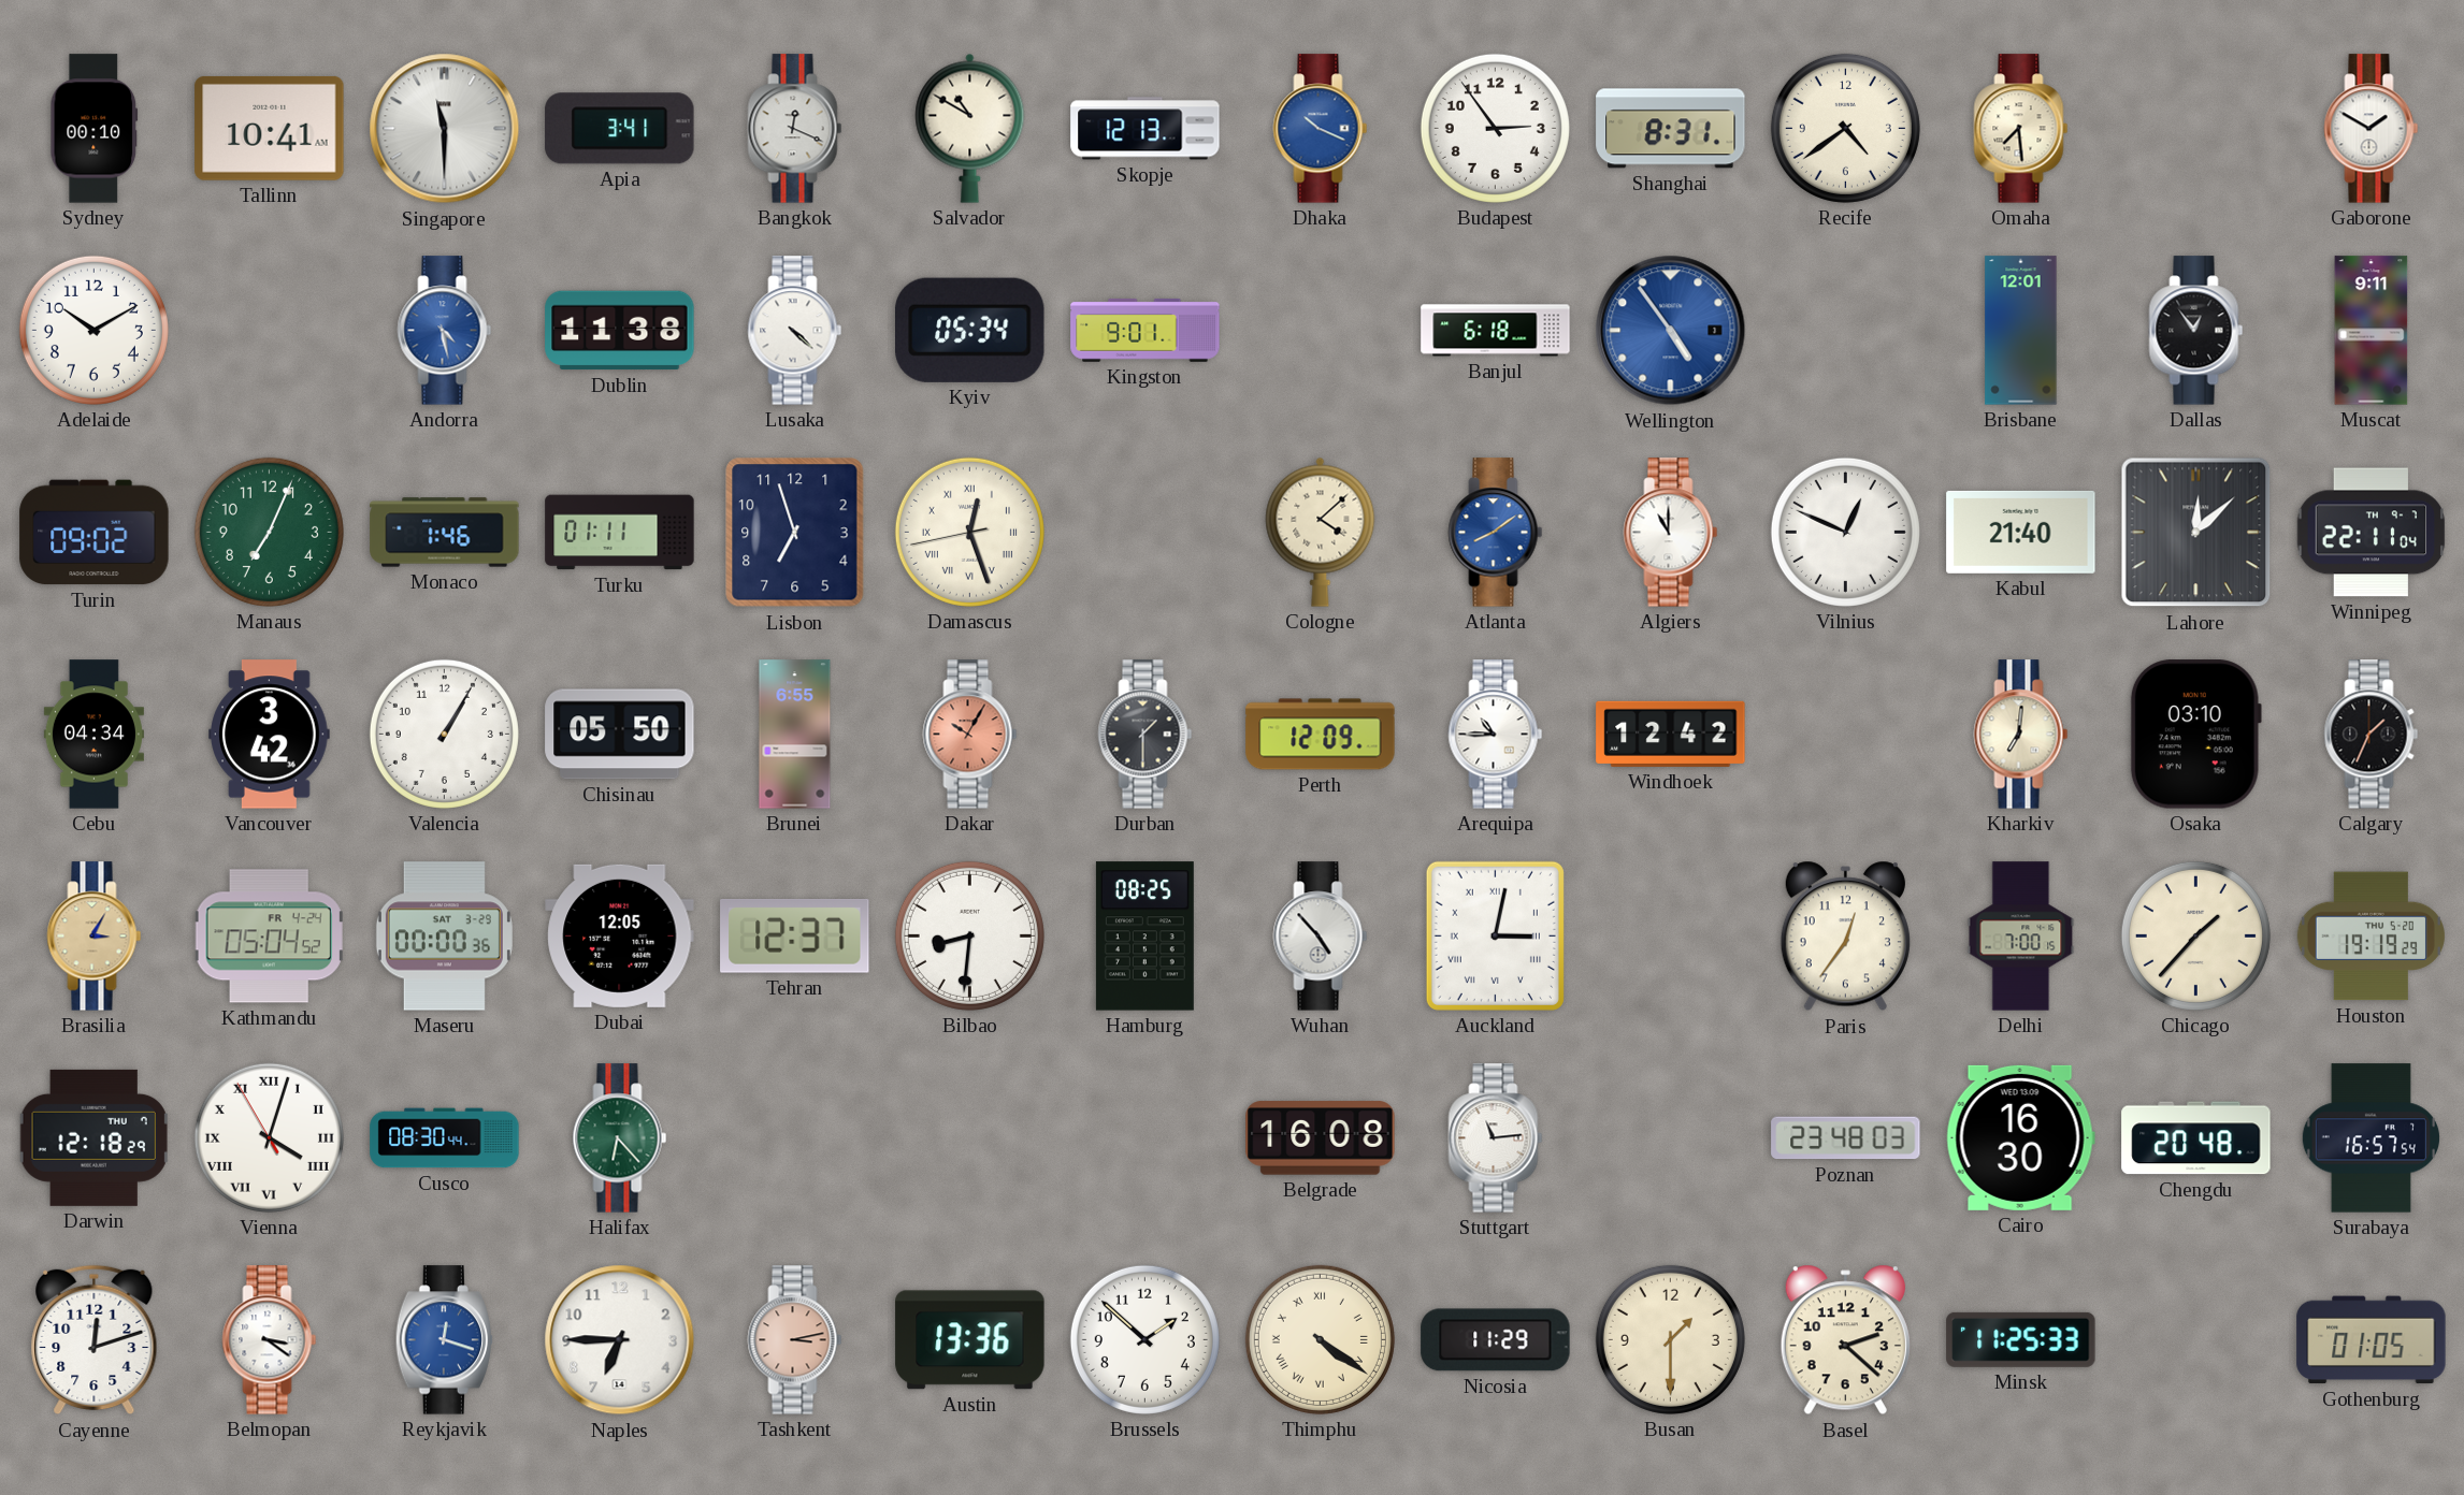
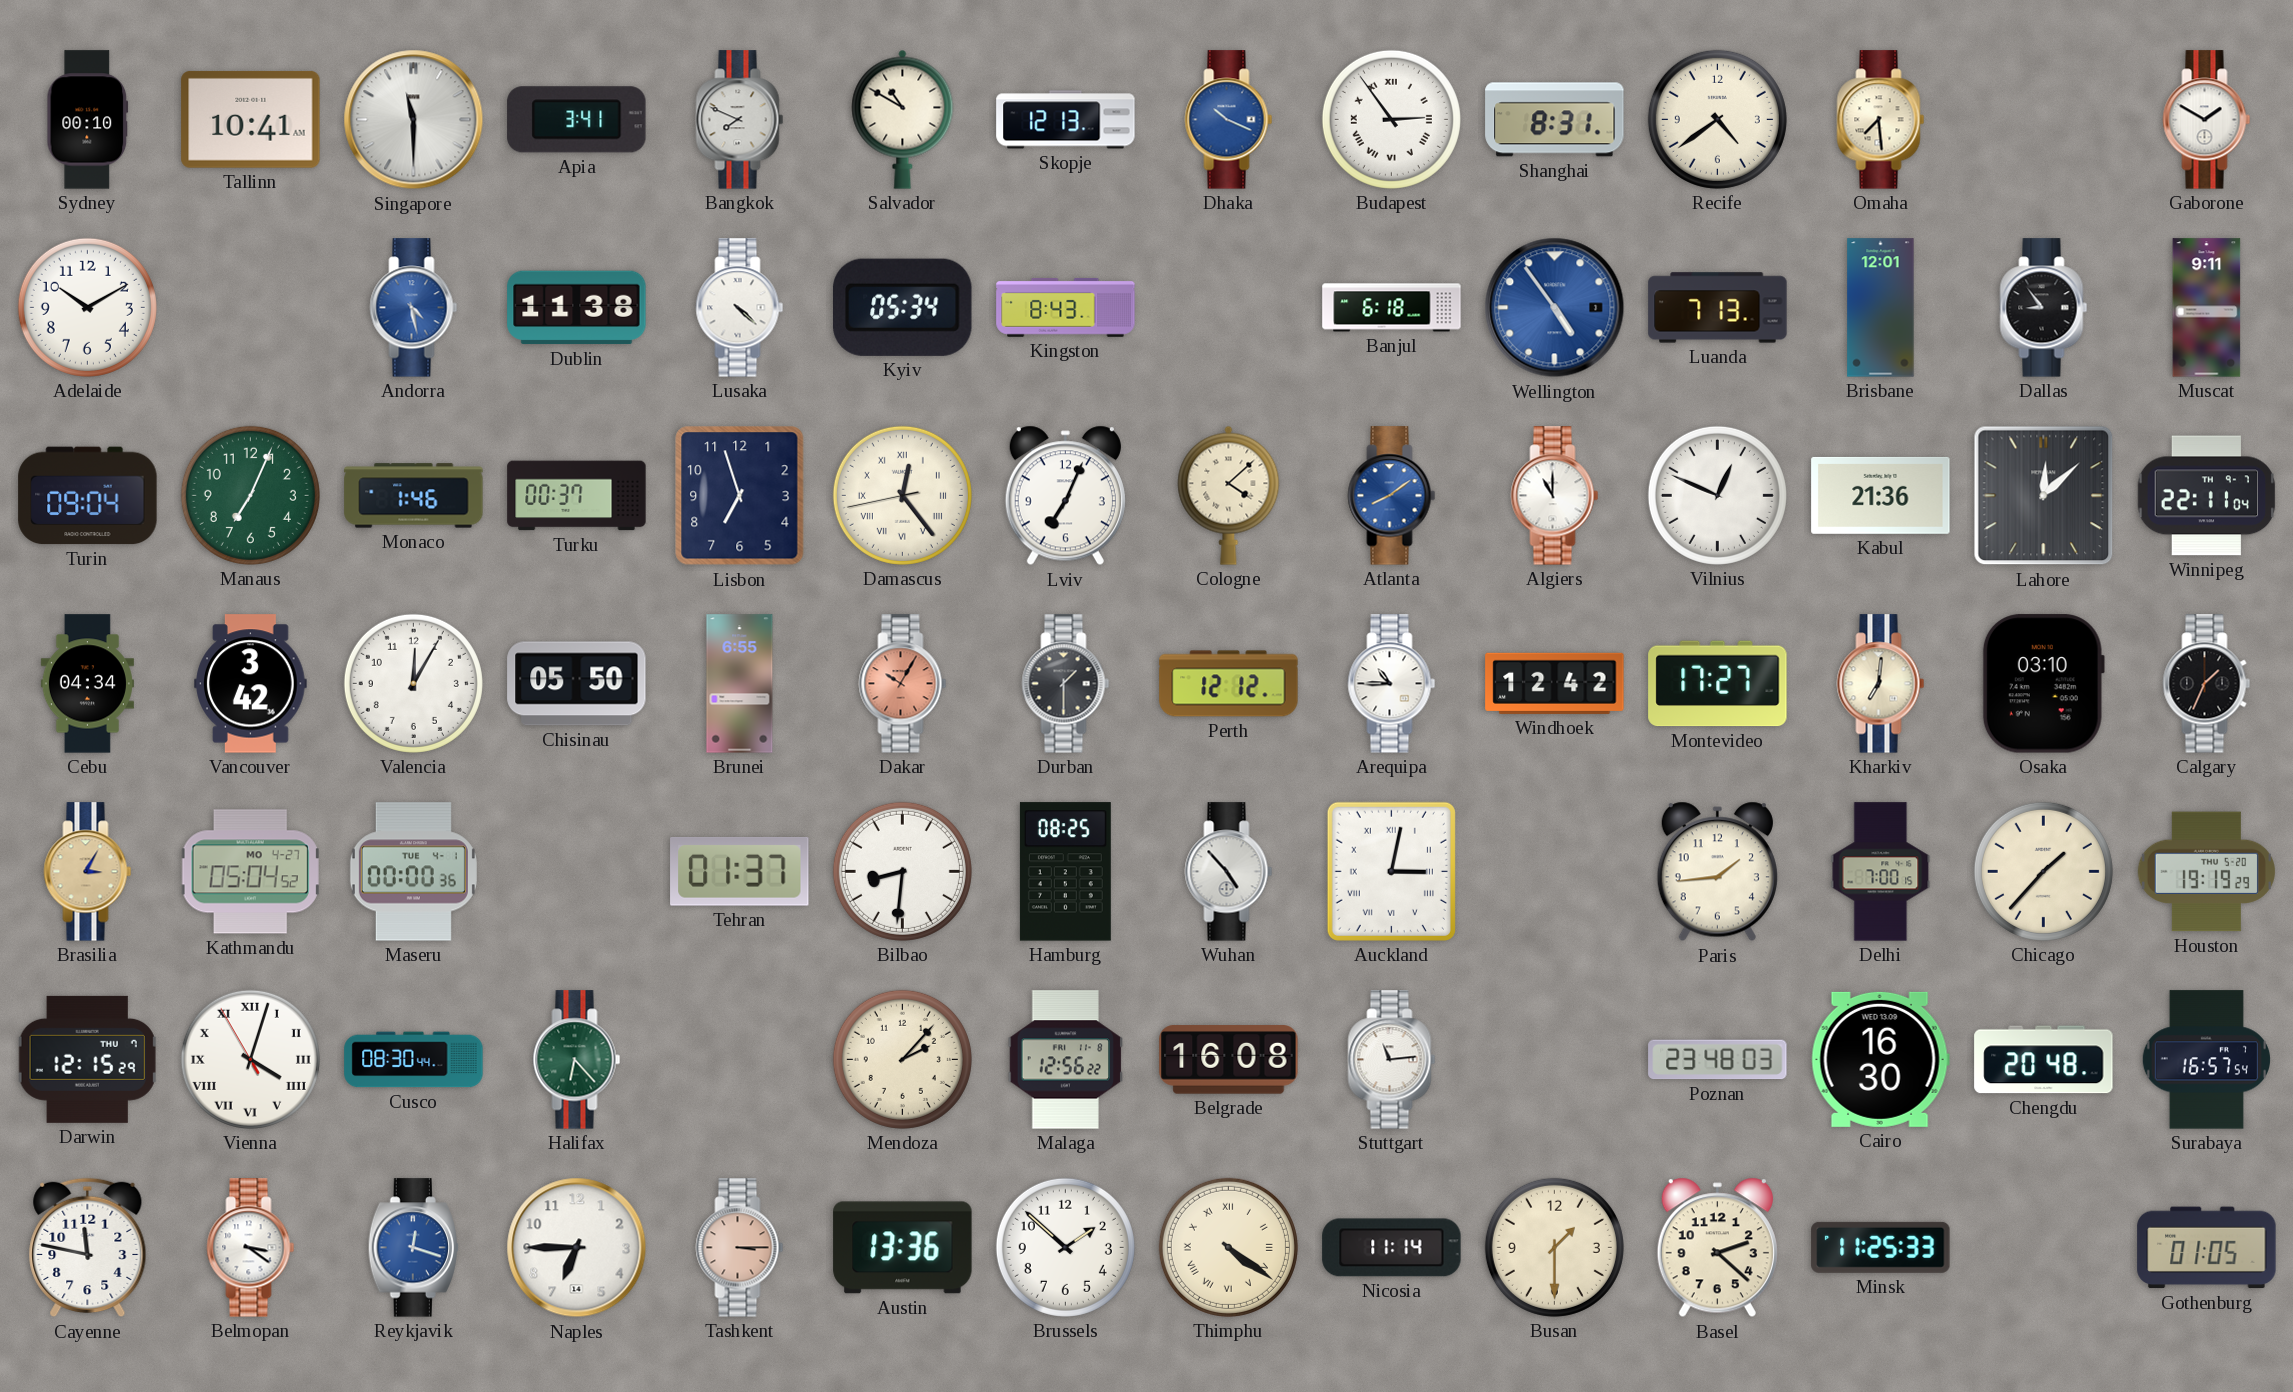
Bangkok: 12:19 -> 7:49 (740, 120)
Budapest numerals: Arabic -> Roman (1391, 119)
Kingston: 9:01 -> 8:43 (1066, 307)
Luanda: none -> 7:13 (1718, 308)
Dallas: 12:54 -> 8:54 (2044, 308)
Turin: 09:02 -> 09:04 (88, 496)
Turku: 01:11 -> 00:37 (577, 496)
Damascus: 12:26 -> 12:23 (902, 495)
Lviv: none -> 7:04 (1065, 496)
Kabul: 21:40 -> 21:36 (1881, 495)
Valencia: 1:05 -> 12:05 (413, 683)
Perth: 12:09 -> 12:12 (1229, 684)
Montevideo: none -> 17:27 (1718, 684)
Kathmandu date: FR 4-24 -> MO 4-27 (250, 872)
Maseru date: SAT 3-29 -> TUE 4-1 (413, 872)
Dubai: 12:05 -> none (620, 935)
Tehran: 12:37 -> 01:37 (740, 872)
Paris: 12:36 -> 1:44 (1717, 872)
Darwin: 12:18 -> 12:15 (87, 1059)
Mendoza: none -> 2:07 (902, 1059)
Malaga: none -> 12:56 (1066, 1060)
Cayenne: 12:12 -> 11:47 (88, 1248)
Tashkent: 3:13 -> 3:15 (740, 1248)
Nicosia: 11:29 -> 11:14 (1392, 1248)
